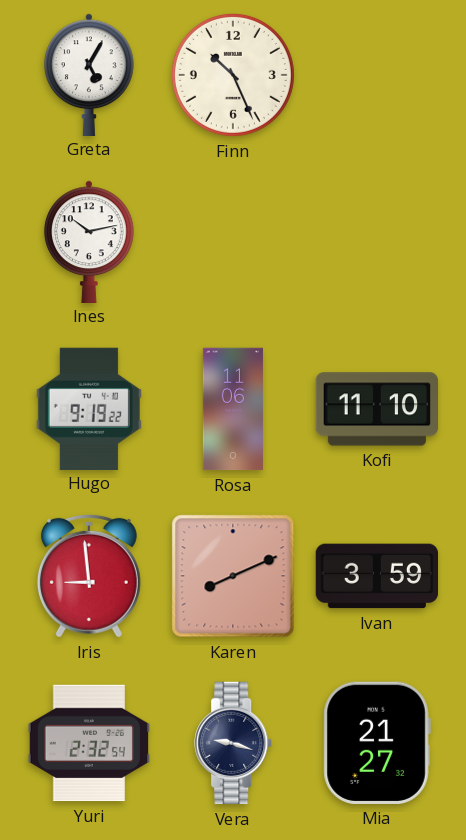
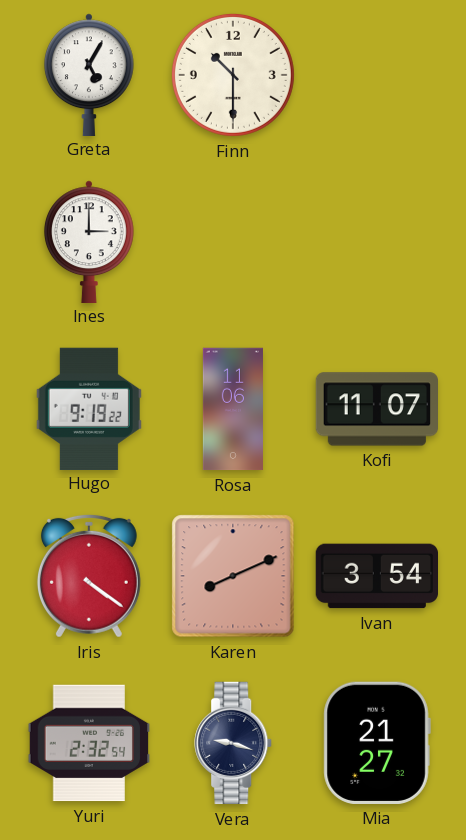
Finn: 10:26 -> 10:30 (233, 75)
Ines: 10:13 -> 3:00 (89, 241)
Kofi: 11:10 -> 11:07 (377, 409)
Iris: 8:59 -> 4:21 (89, 576)
Ivan: 3:59 -> 3:54 (376, 576)
